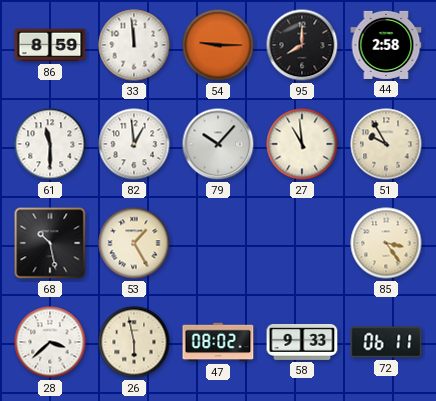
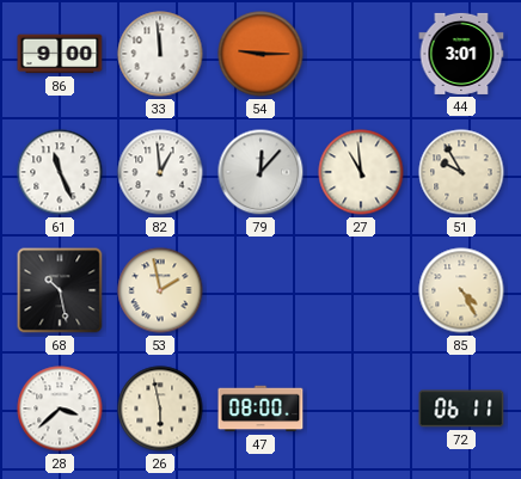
86: 8:59 -> 9:00 (60, 54)
95: 8:00 -> none (302, 45)
44: 2:58 -> 3:01 (461, 54)
61: 11:30 -> 11:26 (60, 172)
79: 10:07 -> 12:07 (260, 172)
53: 1:25 -> 1:58 (160, 290)
85: 3:24 -> 4:25 (461, 290)
47: 08:02 -> 08:00 (260, 409)
58: 9:33 -> none (302, 342)
